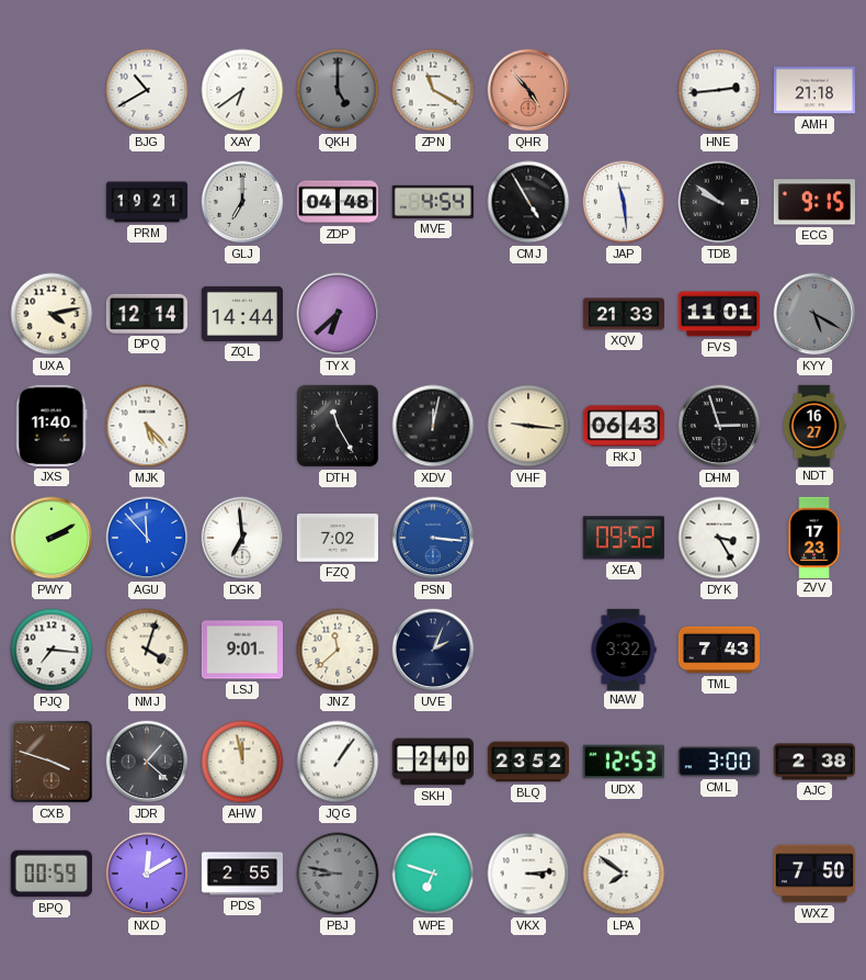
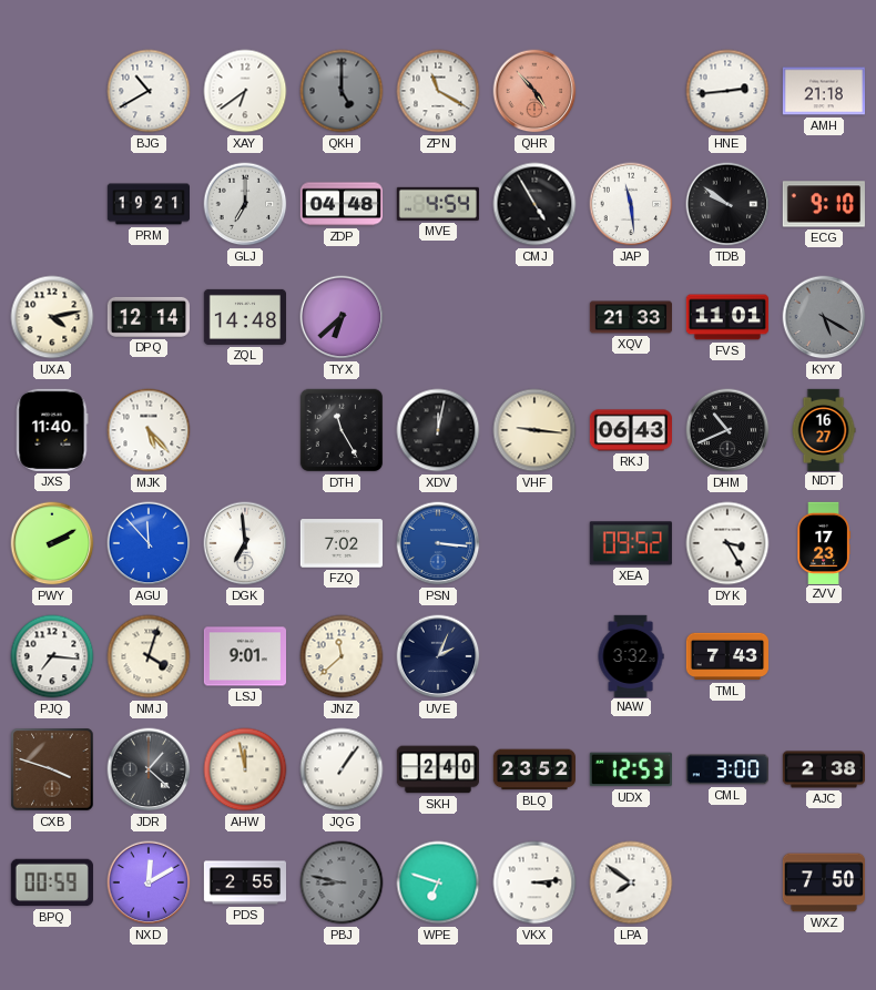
ECG: 9:15 -> 9:10 (824, 204)
ZQL: 14:44 -> 14:48 (244, 317)
DHM: 2:57 -> 10:41 (727, 430)
